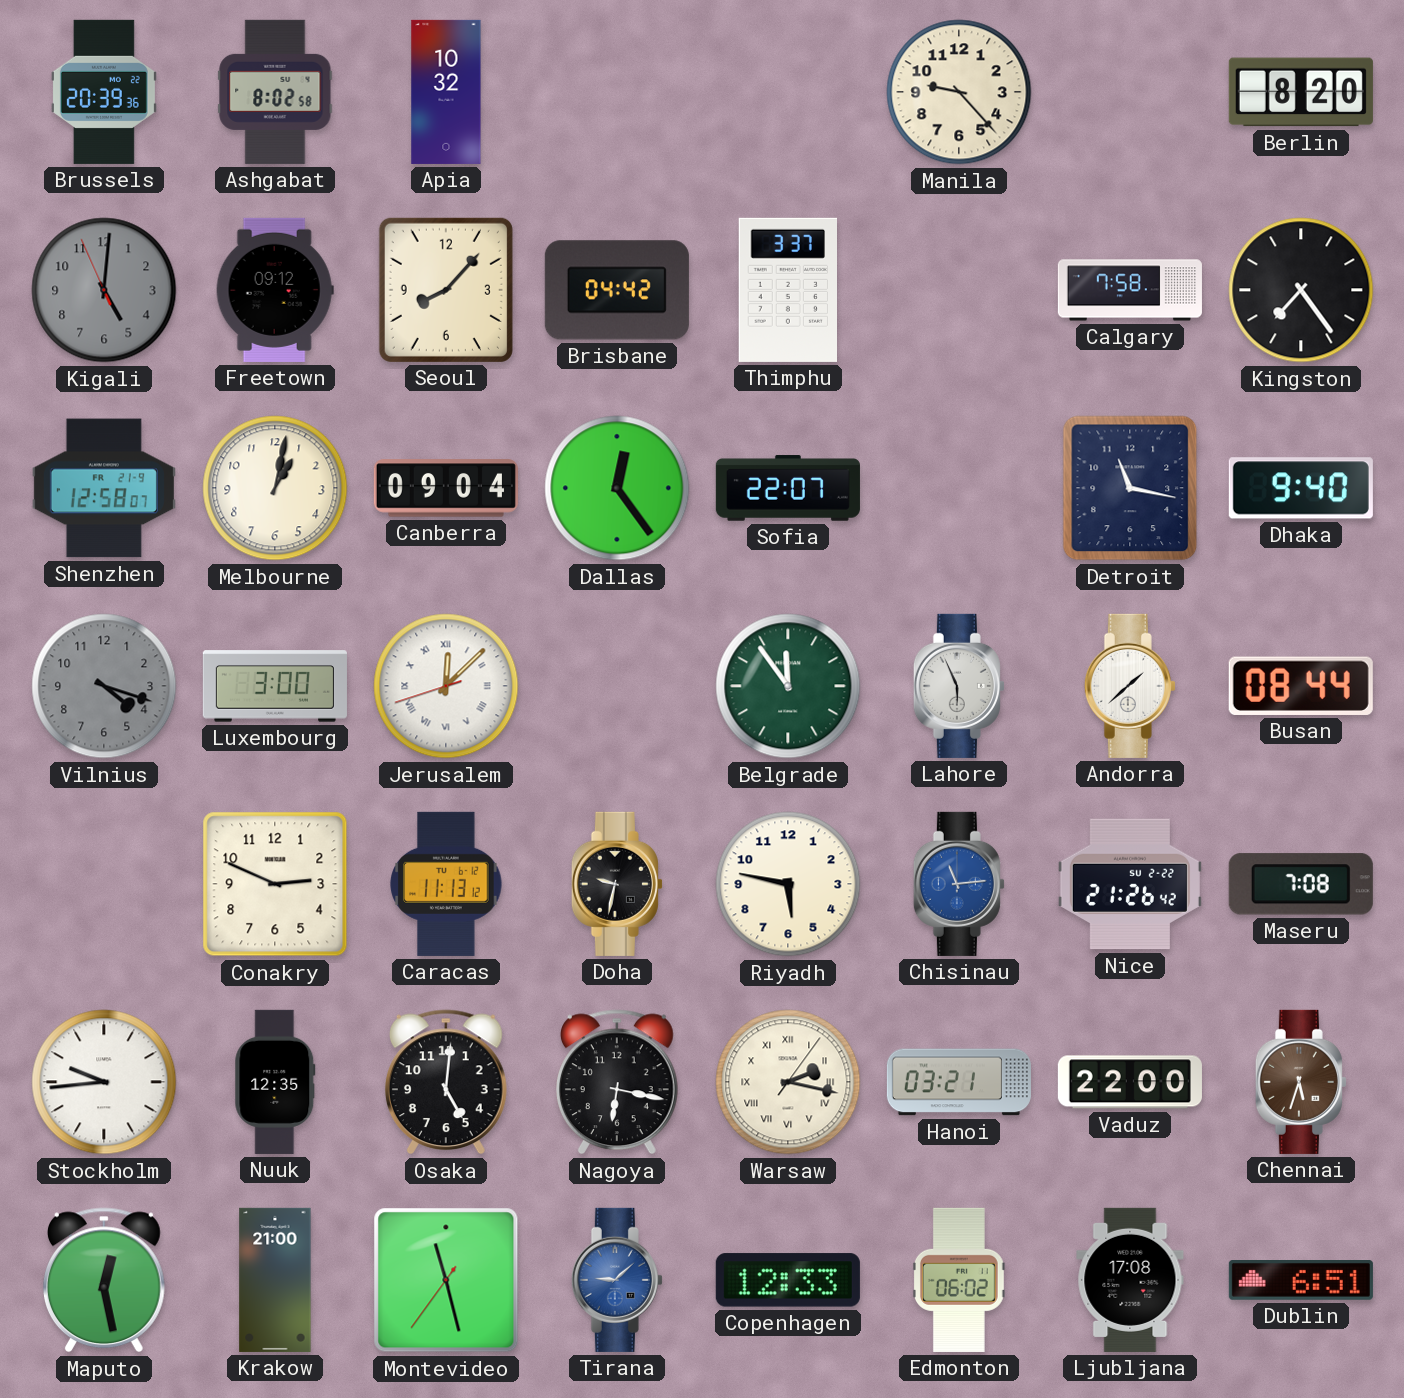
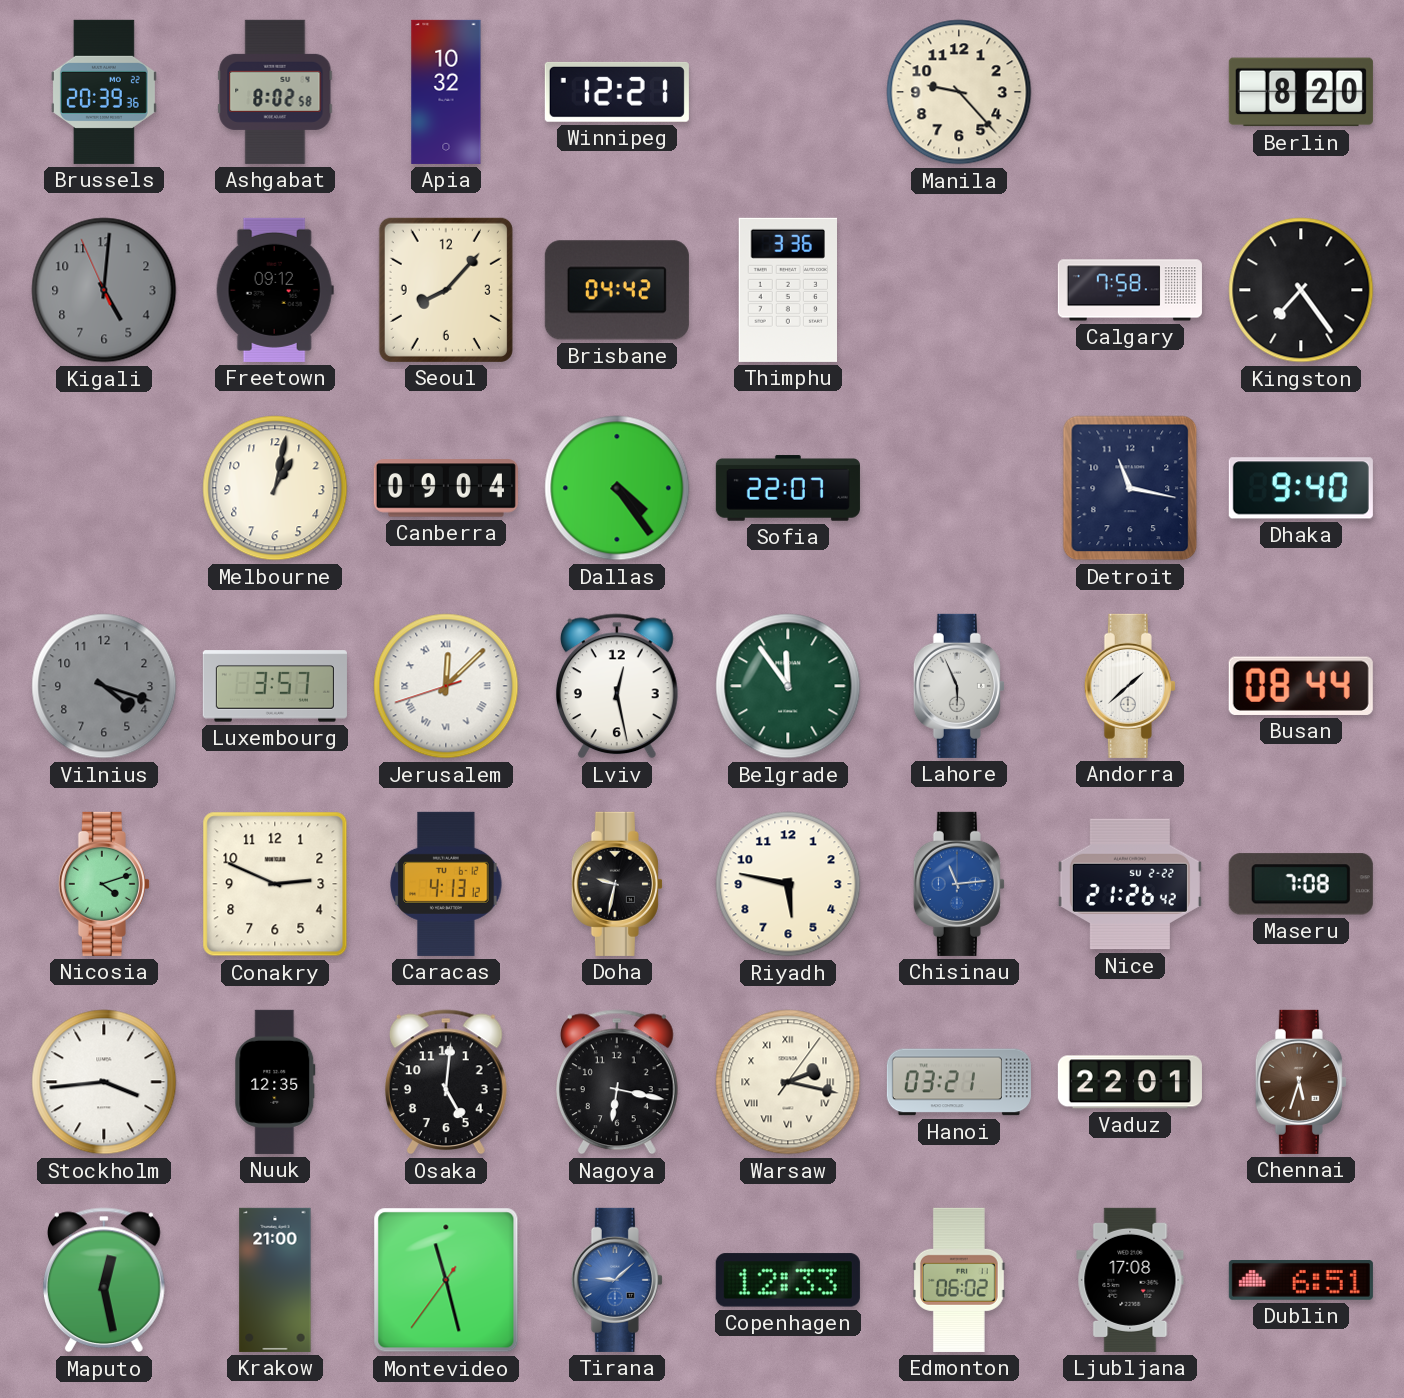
Winnipeg: none -> 12:21 (617, 92)
Thimphu: 3:37 -> 3:36 (787, 290)
Shenzhen: 12:58 -> none (104, 488)
Dallas: 12:24 -> 4:24 (617, 488)
Luxembourg: 3:00 -> 3:57 (275, 686)
Lviv: none -> 12:28 (617, 686)
Nicosia: none -> 4:12 (104, 884)
Caracas: 11:13 -> 4:13 (446, 884)
Stockholm: 9:44 -> 3:44 (104, 1082)
Vaduz: 22:00 -> 22:01 (1130, 1082)
